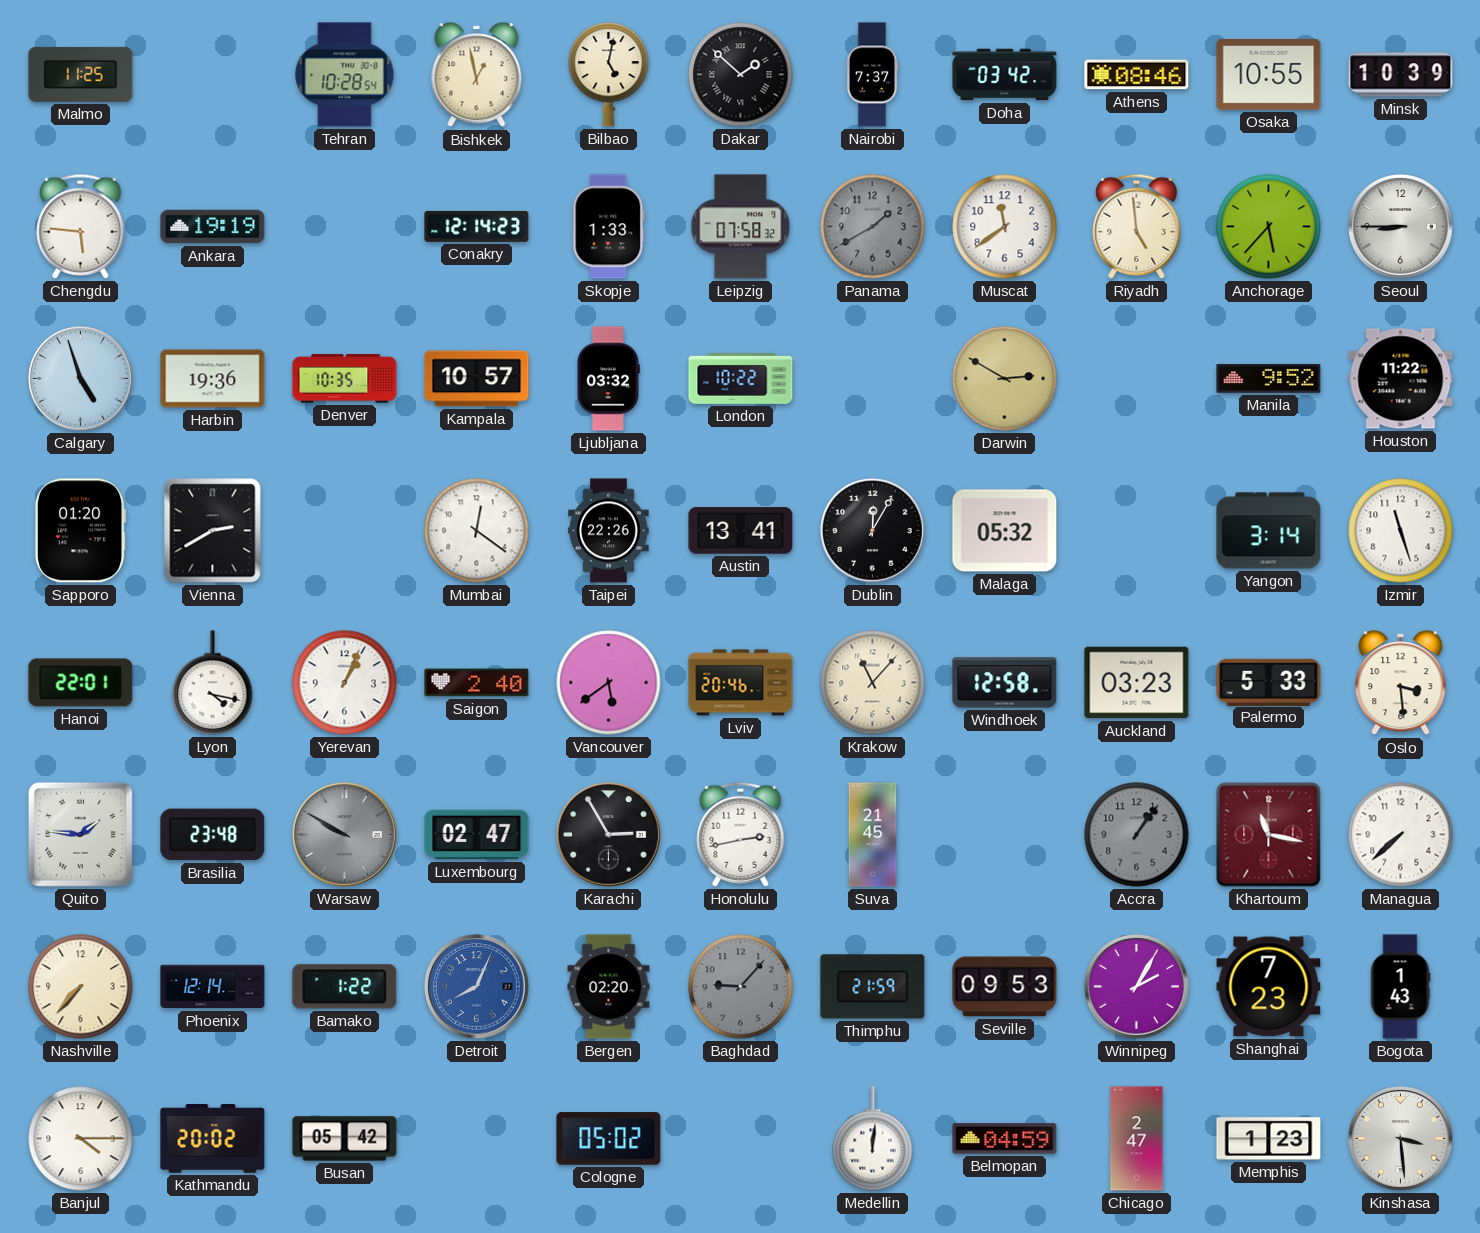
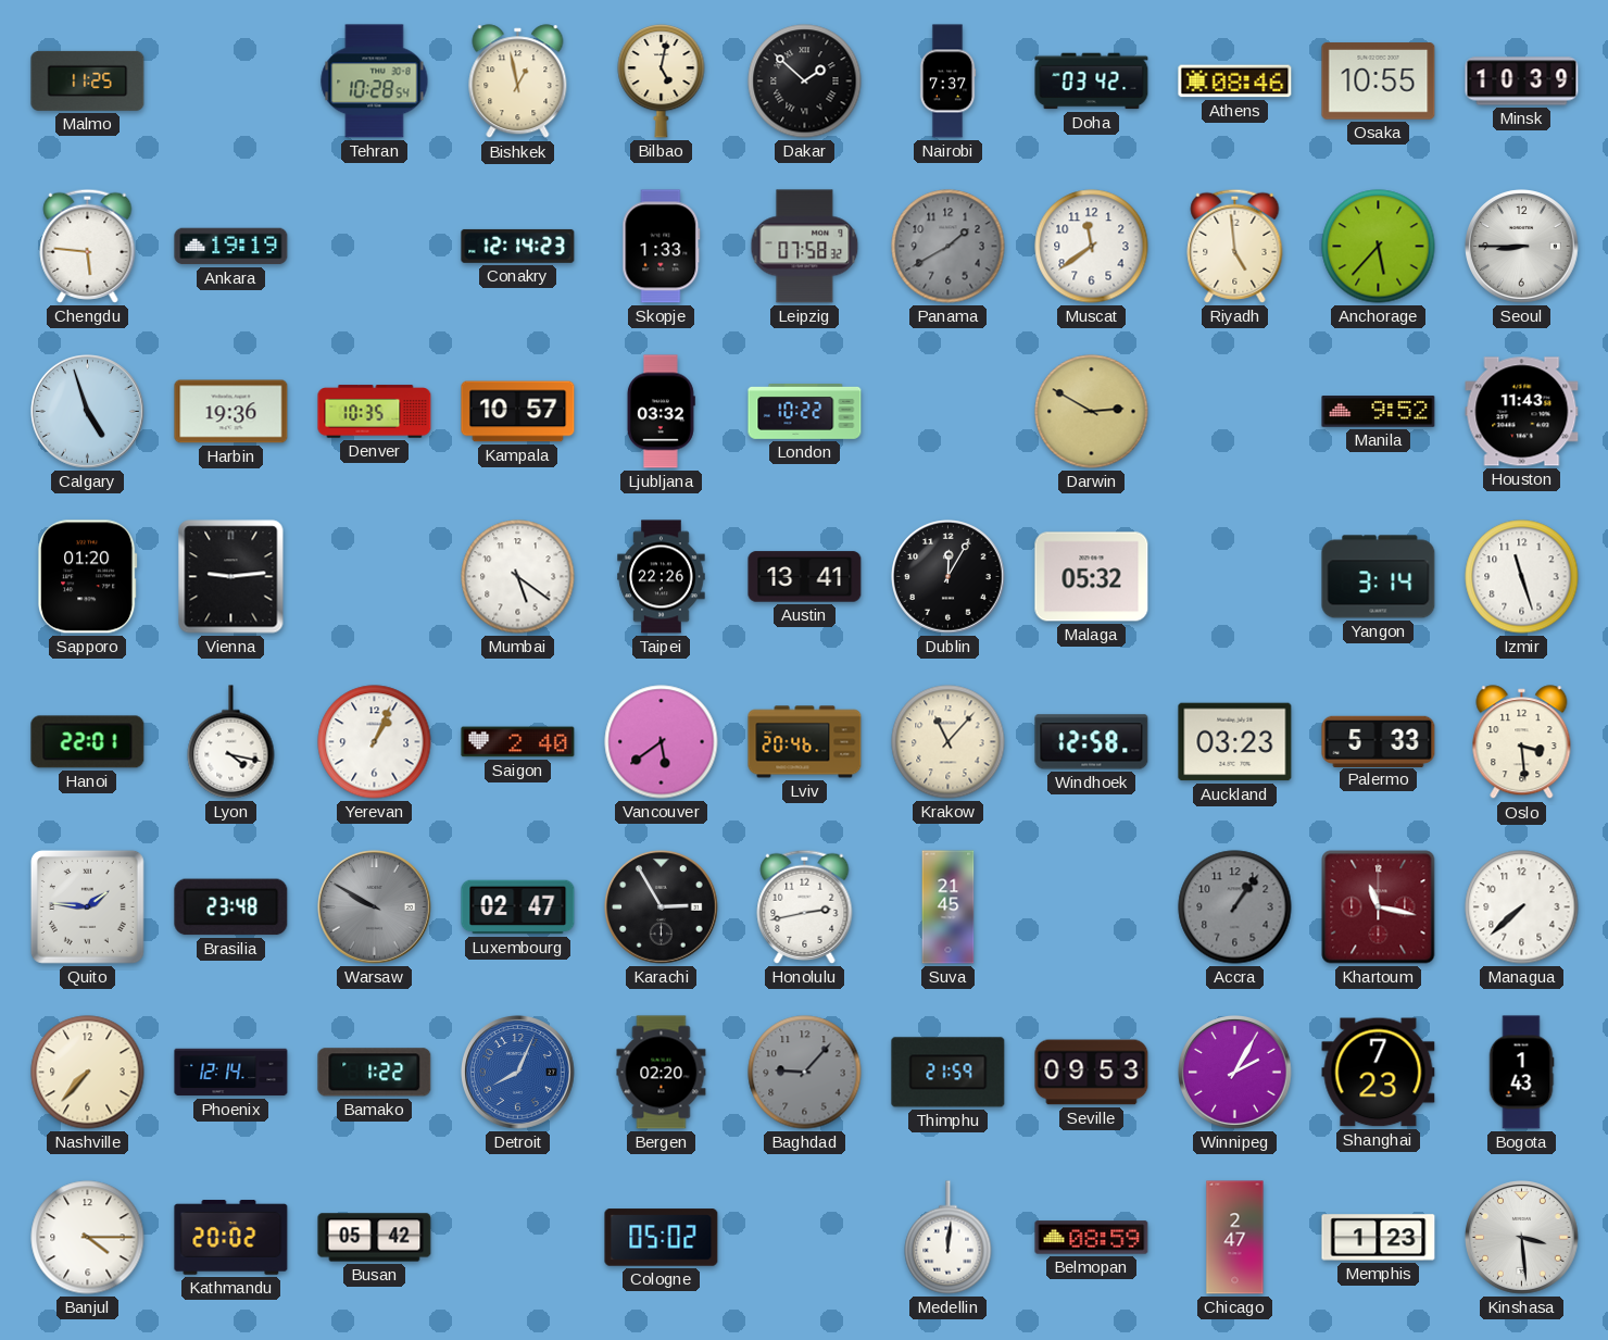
Houston: 11:22 -> 11:43 (1522, 412)
Vienna: 2:40 -> 9:14 (231, 577)
Mumbai: 12:21 -> 5:21 (518, 577)
Belmopan: 04:59 -> 08:59 (1092, 1238)
